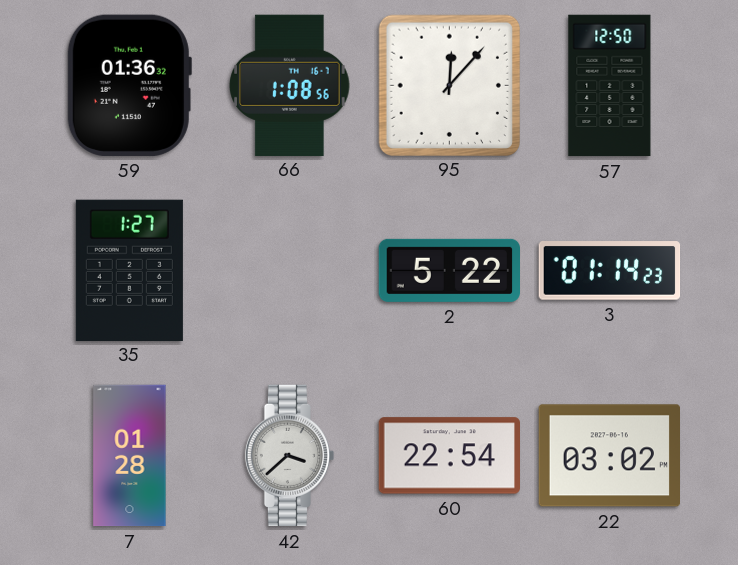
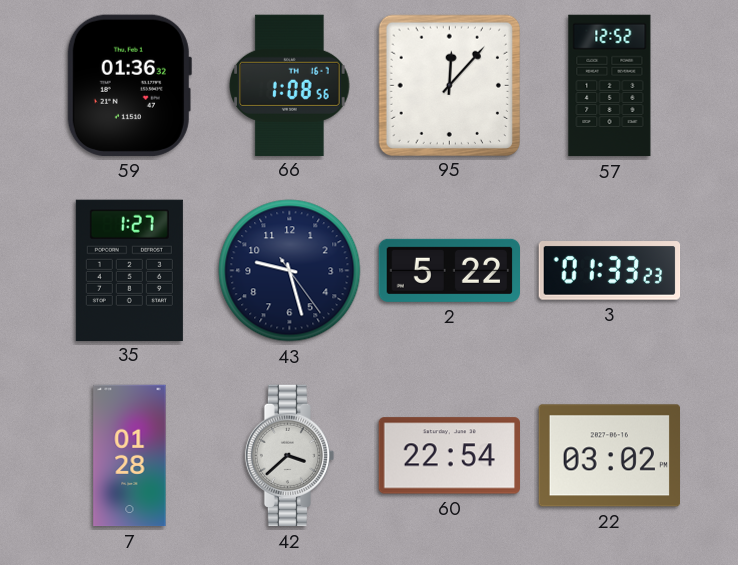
57: 12:50 -> 12:52 (610, 86)
43: none -> 9:27 (290, 271)
3: 01:14 -> 01:33 (610, 271)
